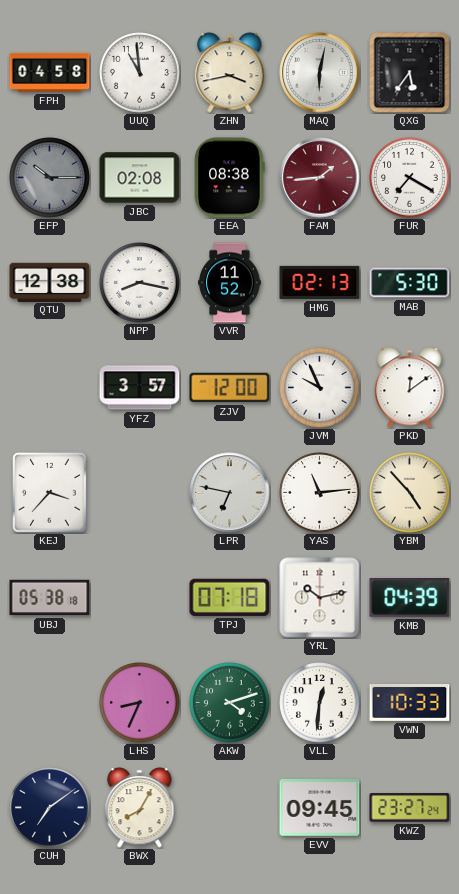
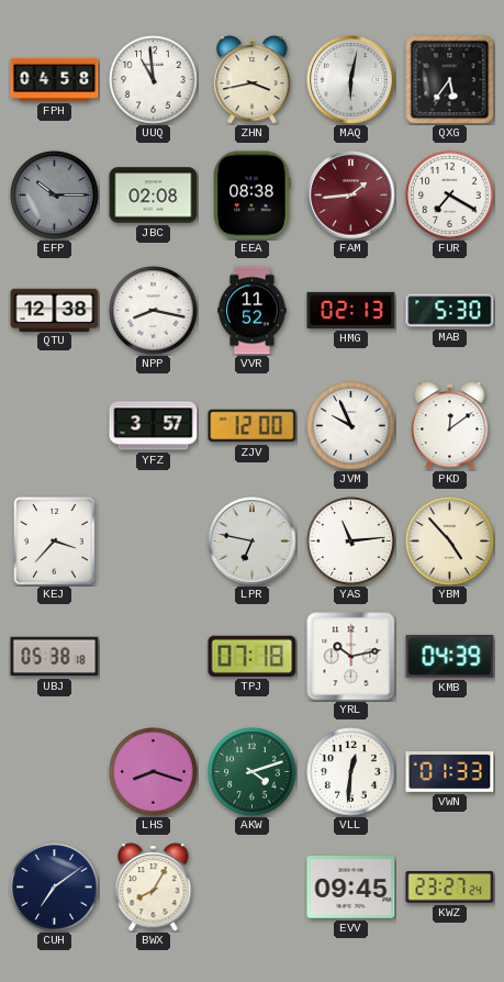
LHS: 8:34 -> 8:18 (154, 772)
VWN: 10:33 -> 01:33 (450, 772)
